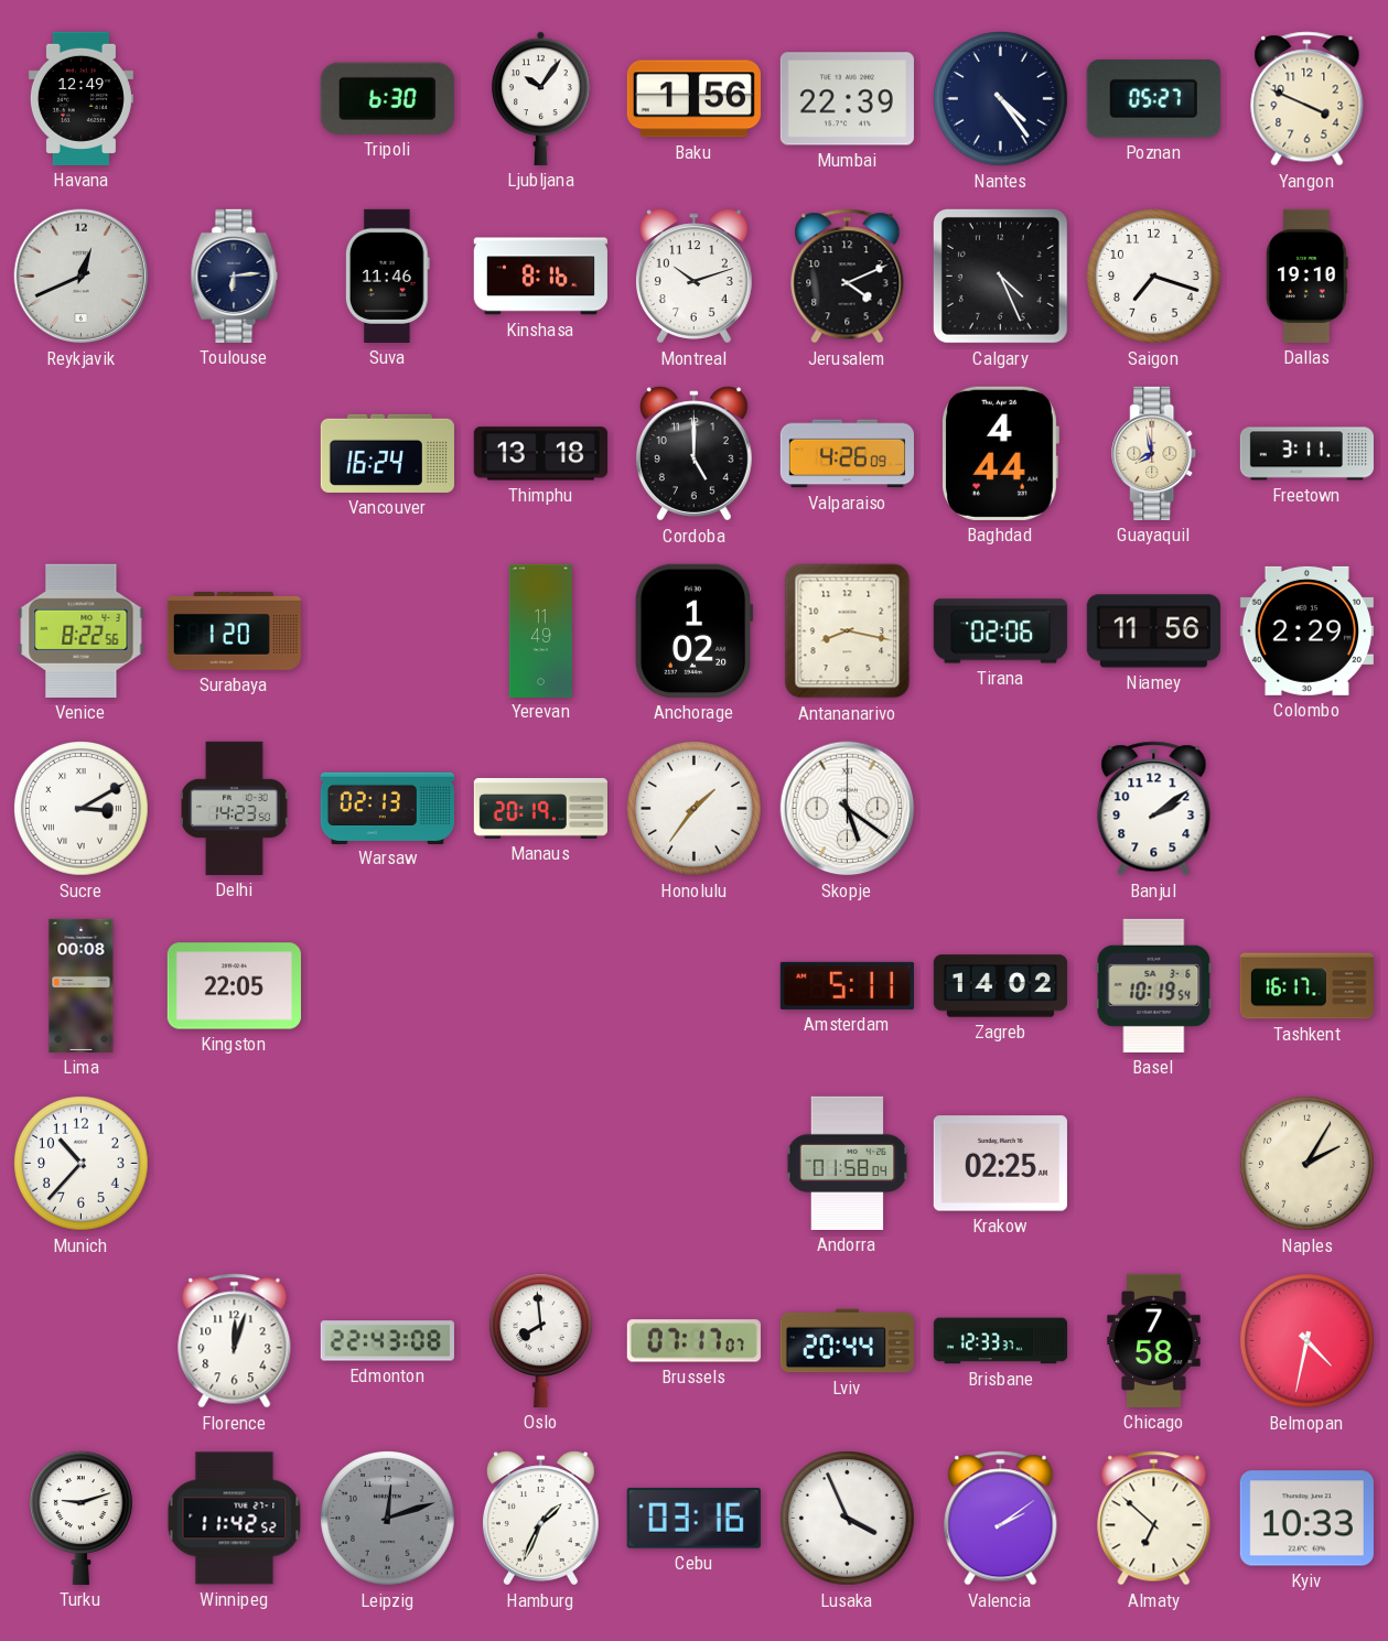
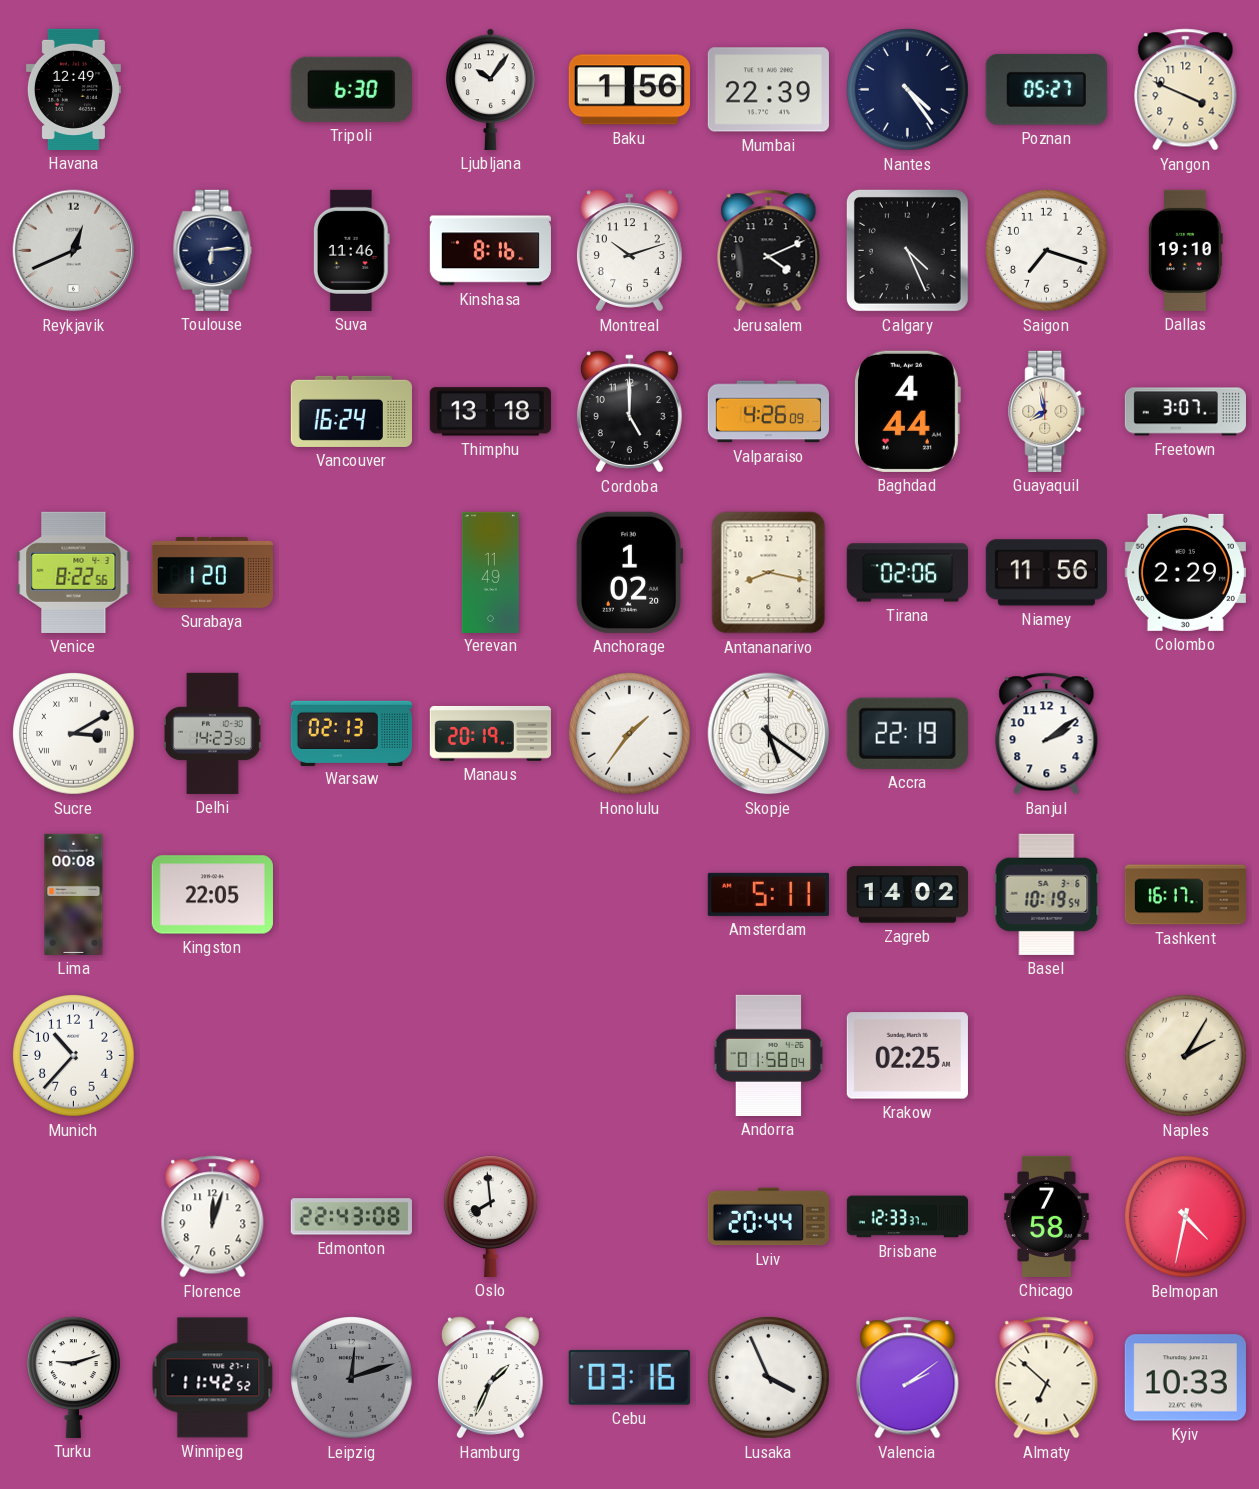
Freetown: 3:11 -> 3:07 (1185, 412)
Accra: none -> 22:19 (907, 733)
Brussels: 07:17 -> none (693, 1341)
